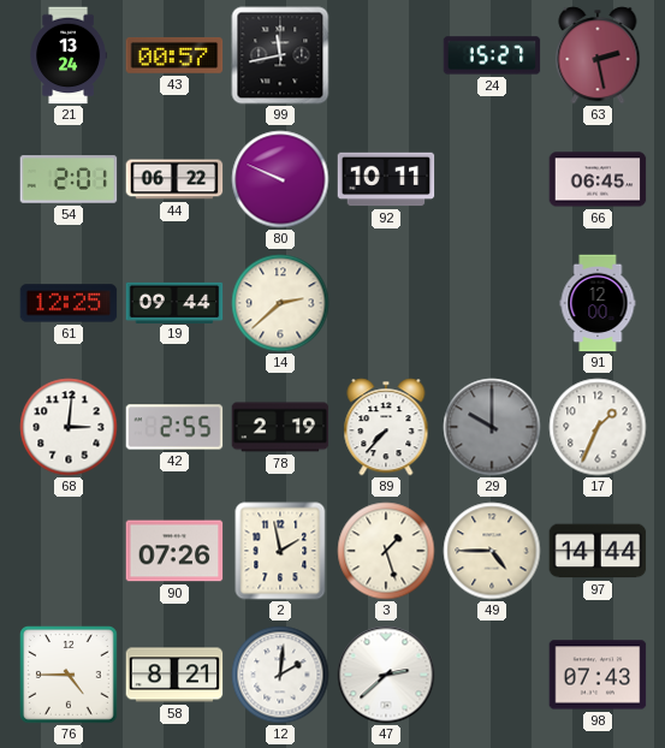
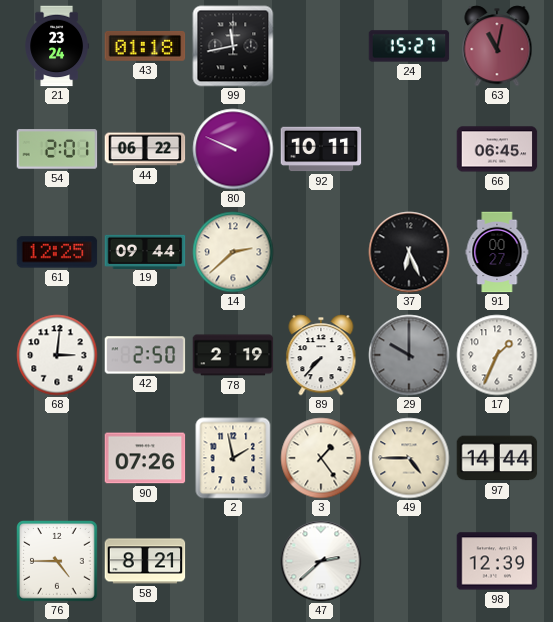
21: 13:24 -> 23:24 (56, 46)
43: 00:57 -> 01:18 (145, 46)
63: 2:28 -> 11:02 (497, 46)
37: none -> 6:26 (409, 252)
91: 12:00 -> 00:27 (497, 252)
42: 2:55 -> 2:50 (145, 355)
3: 1:27 -> 1:24 (321, 458)
12: 2:01 -> none (280, 675)
98: 07:43 -> 12:39 (497, 561)
